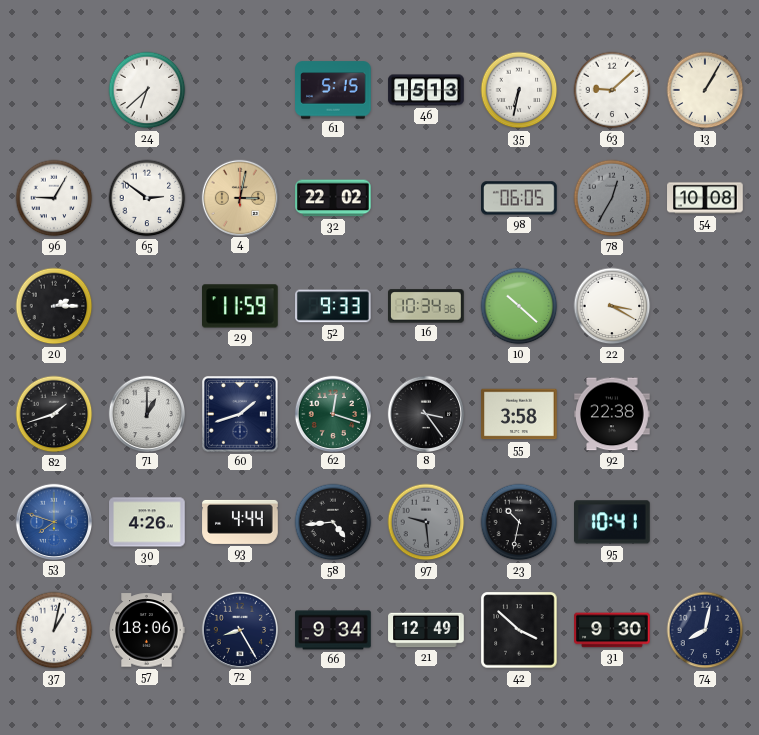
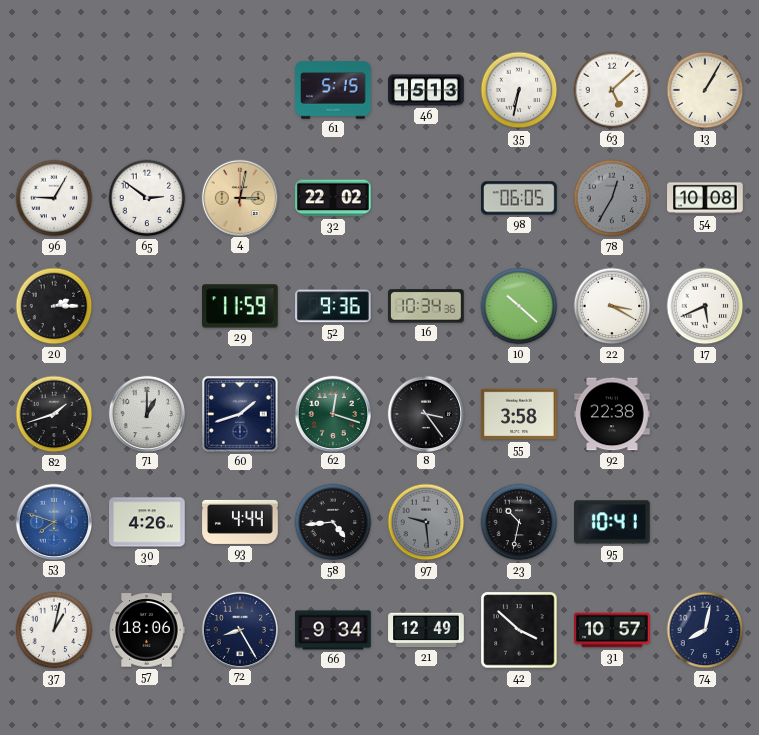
24: 6:38 -> none (147, 90)
63: 9:08 -> 5:08 (612, 90)
52: 9:33 -> 9:36 (334, 306)
17: none -> 5:41 (705, 306)
31: 9:30 -> 10:57 (612, 630)
